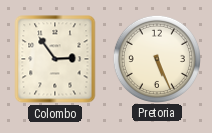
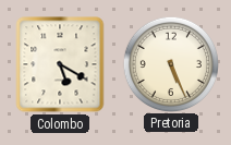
Colombo: 2:54 -> 5:20 (60, 64)
